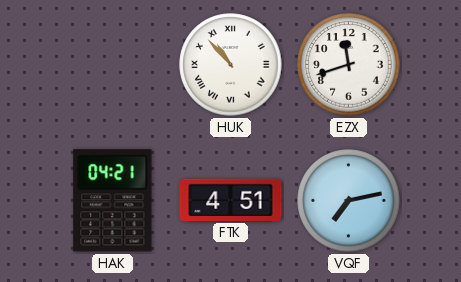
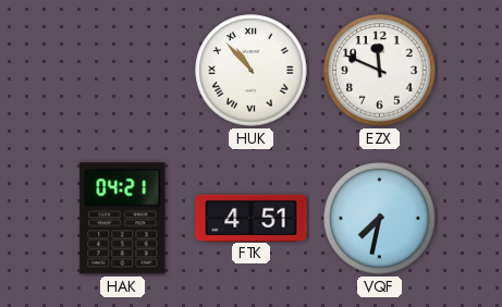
EZX: 11:42 -> 11:49 (380, 71)
VQF: 7:13 -> 7:32 (380, 219)
